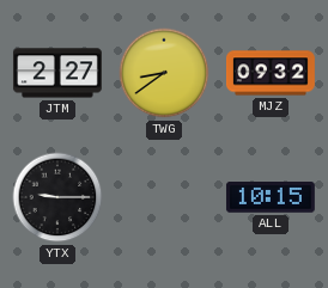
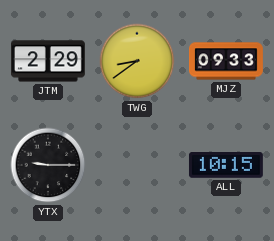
JTM: 2:27 -> 2:29 (48, 61)
MJZ: 09:32 -> 09:33 (227, 61)
